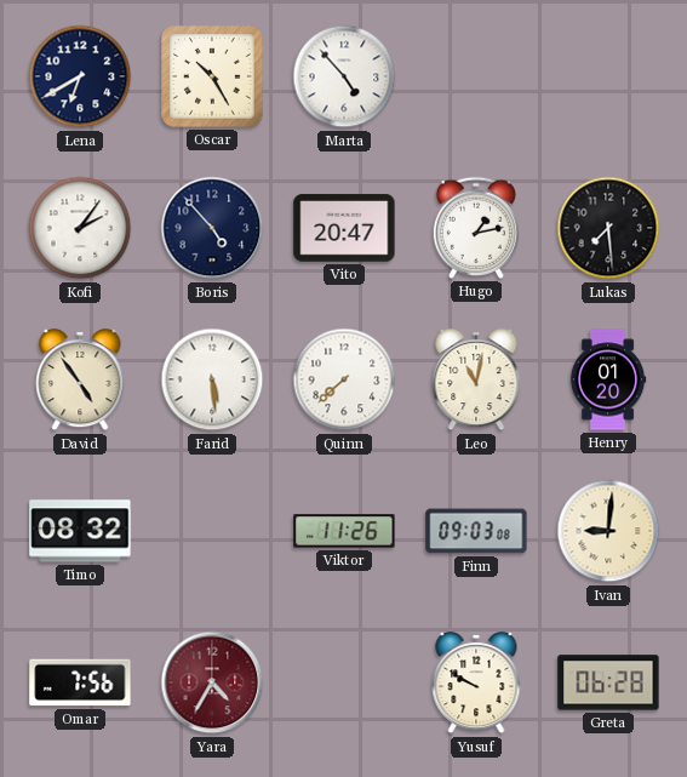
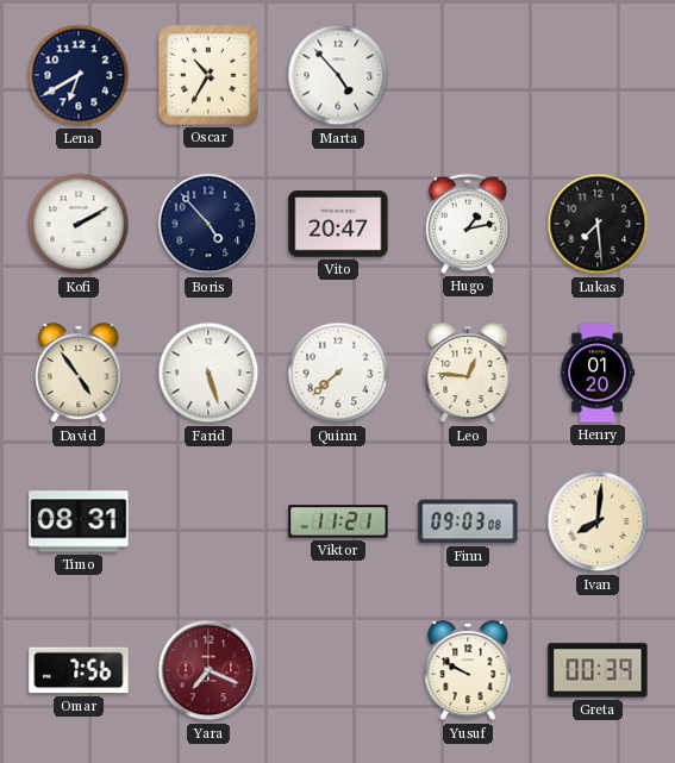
Oscar: 10:25 -> 10:35 (208, 75)
Kofi: 2:06 -> 2:10 (79, 224)
Farid: 5:29 -> 5:27 (208, 373)
Leo: 11:02 -> 12:46 (468, 374)
Timo: 08:32 -> 08:31 (79, 521)
Viktor: 11:26 -> 11:21 (338, 521)
Ivan: 9:01 -> 8:01 (598, 521)
Yara: 4:35 -> 7:19 (208, 670)
Greta: 06:28 -> 00:39 (598, 670)
